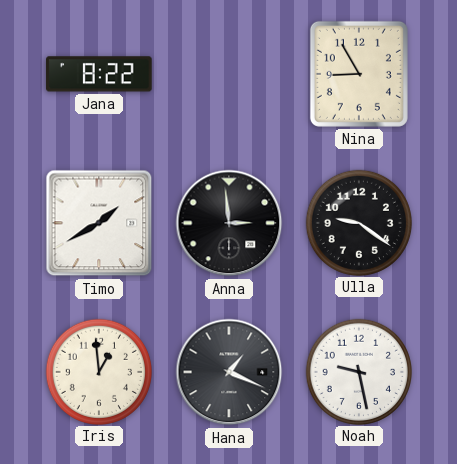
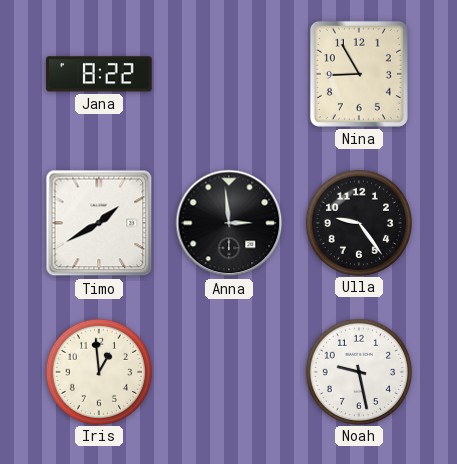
Ulla: 9:21 -> 9:24 (358, 222)
Hana: 1:19 -> none (229, 372)
